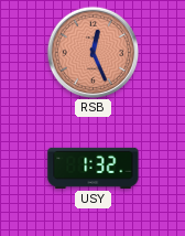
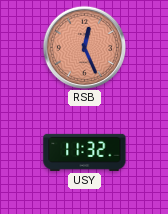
USY: 1:32 -> 11:32 (85, 152)
